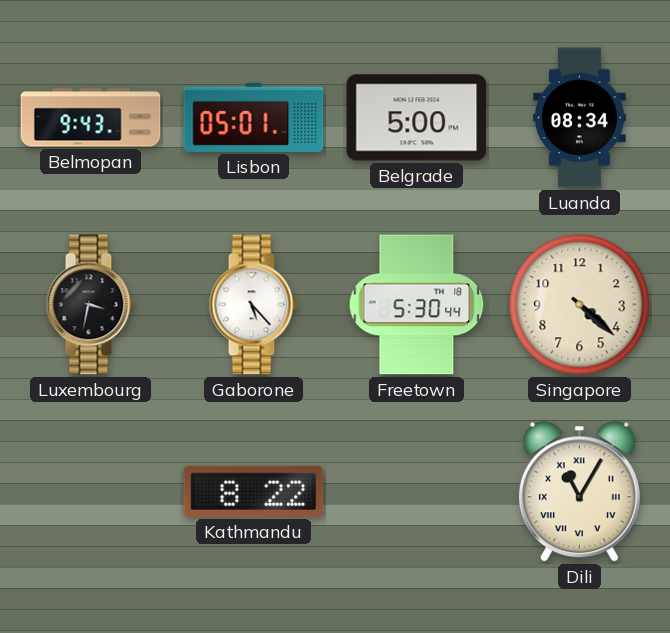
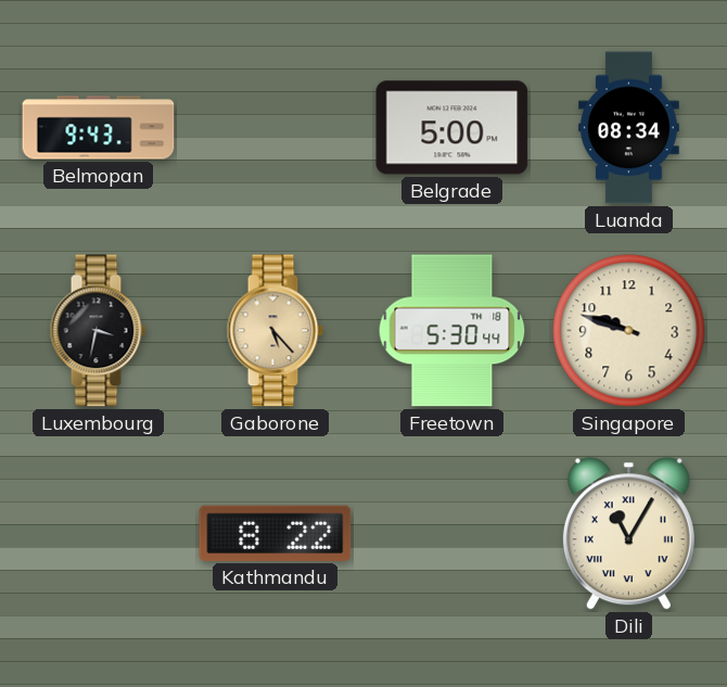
Lisbon: 05:01 -> none (254, 117)
Gaborone dial: white -> champagne (275, 331)
Singapore: 4:22 -> 9:48 (629, 331)
